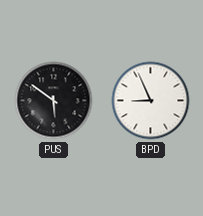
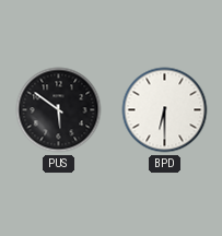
BPD: 8:56 -> 6:30 (165, 110)
